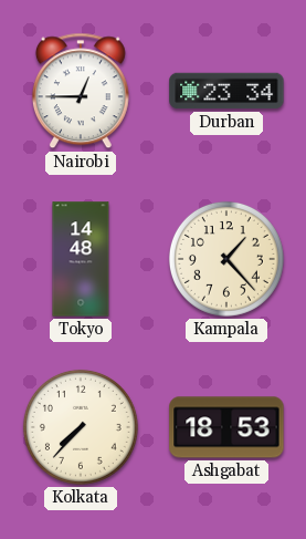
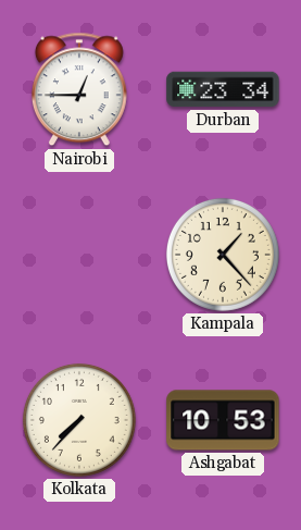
Tokyo: 14:48 -> none (81, 259)
Ashgabat: 18:53 -> 10:53 (223, 420)
